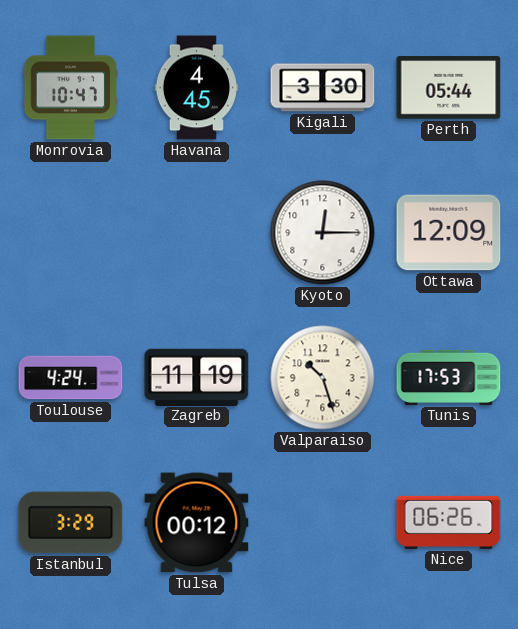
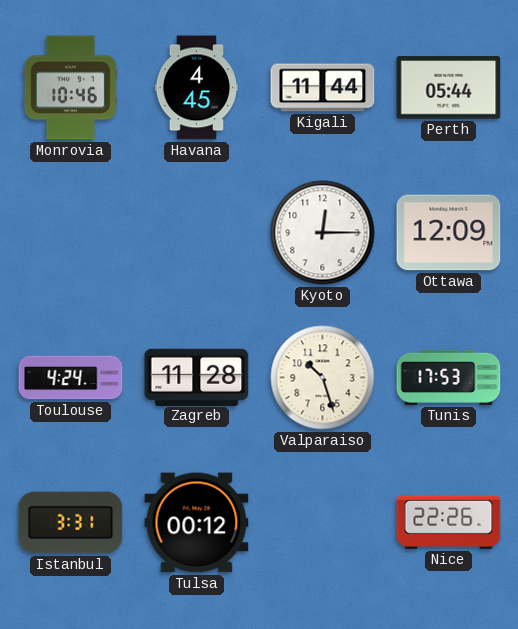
Monrovia: 10:47 -> 10:46 (71, 88)
Kigali: 3:30 -> 11:44 (323, 88)
Zagreb: 11:19 -> 11:28 (197, 377)
Istanbul: 3:29 -> 3:31 (71, 523)
Nice: 06:26 -> 22:26 (449, 522)
